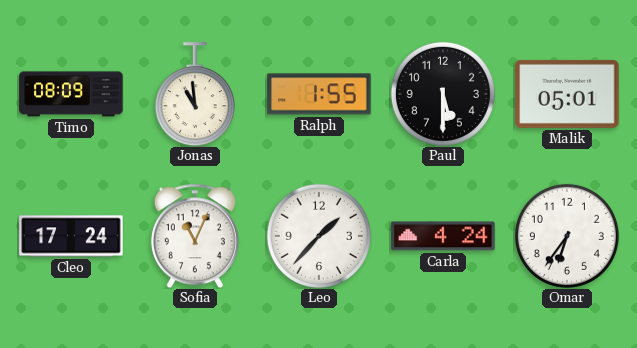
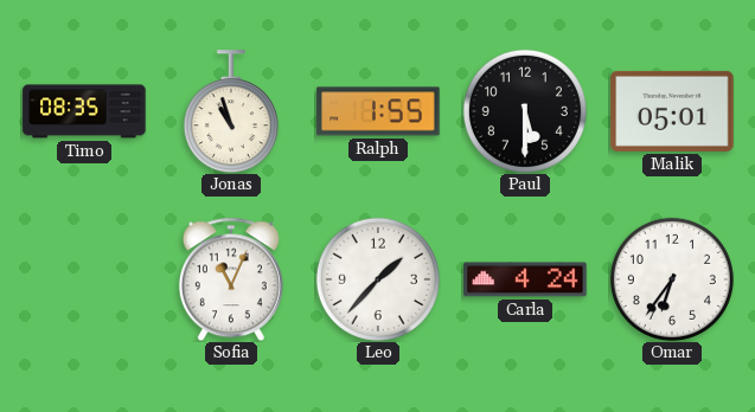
Timo: 08:09 -> 08:35 (84, 111)
Jonas: 10:59 -> 10:57 (231, 111)
Cleo: 17:24 -> none (71, 236)
